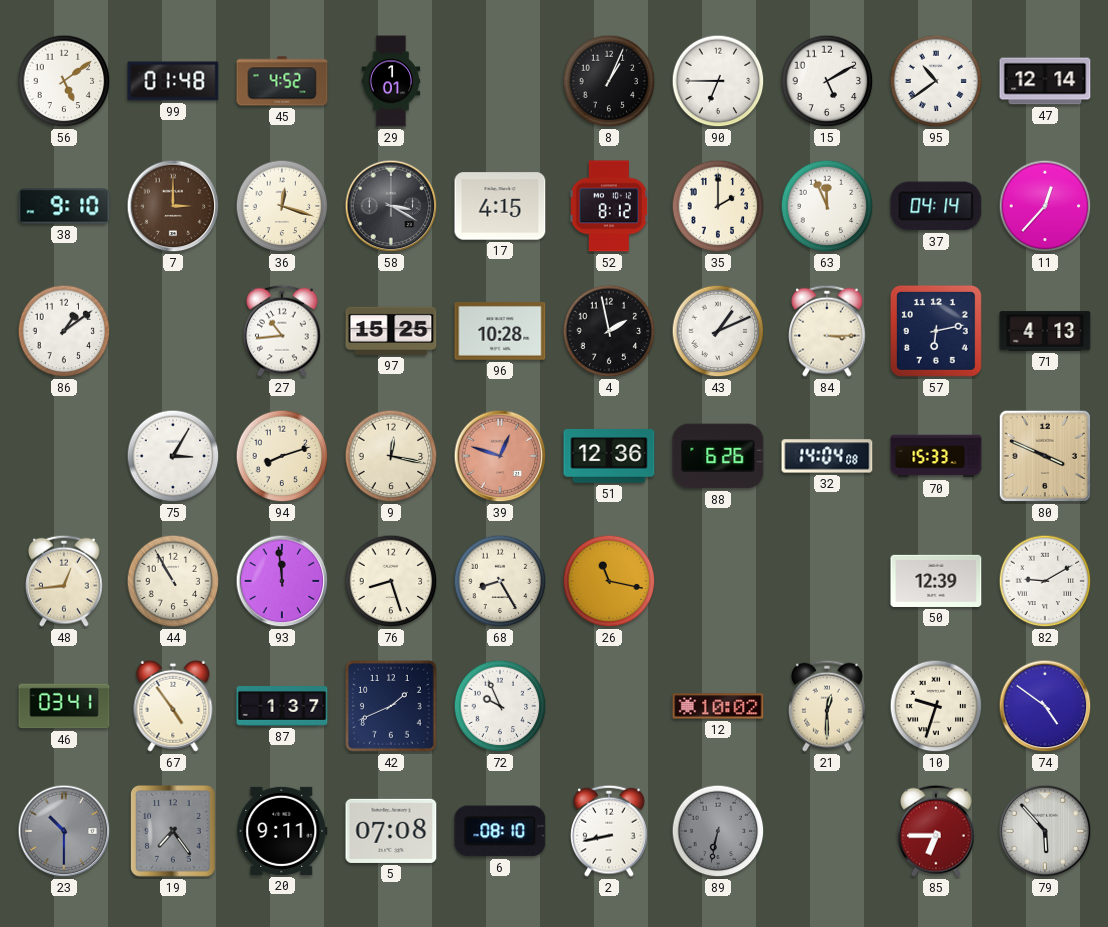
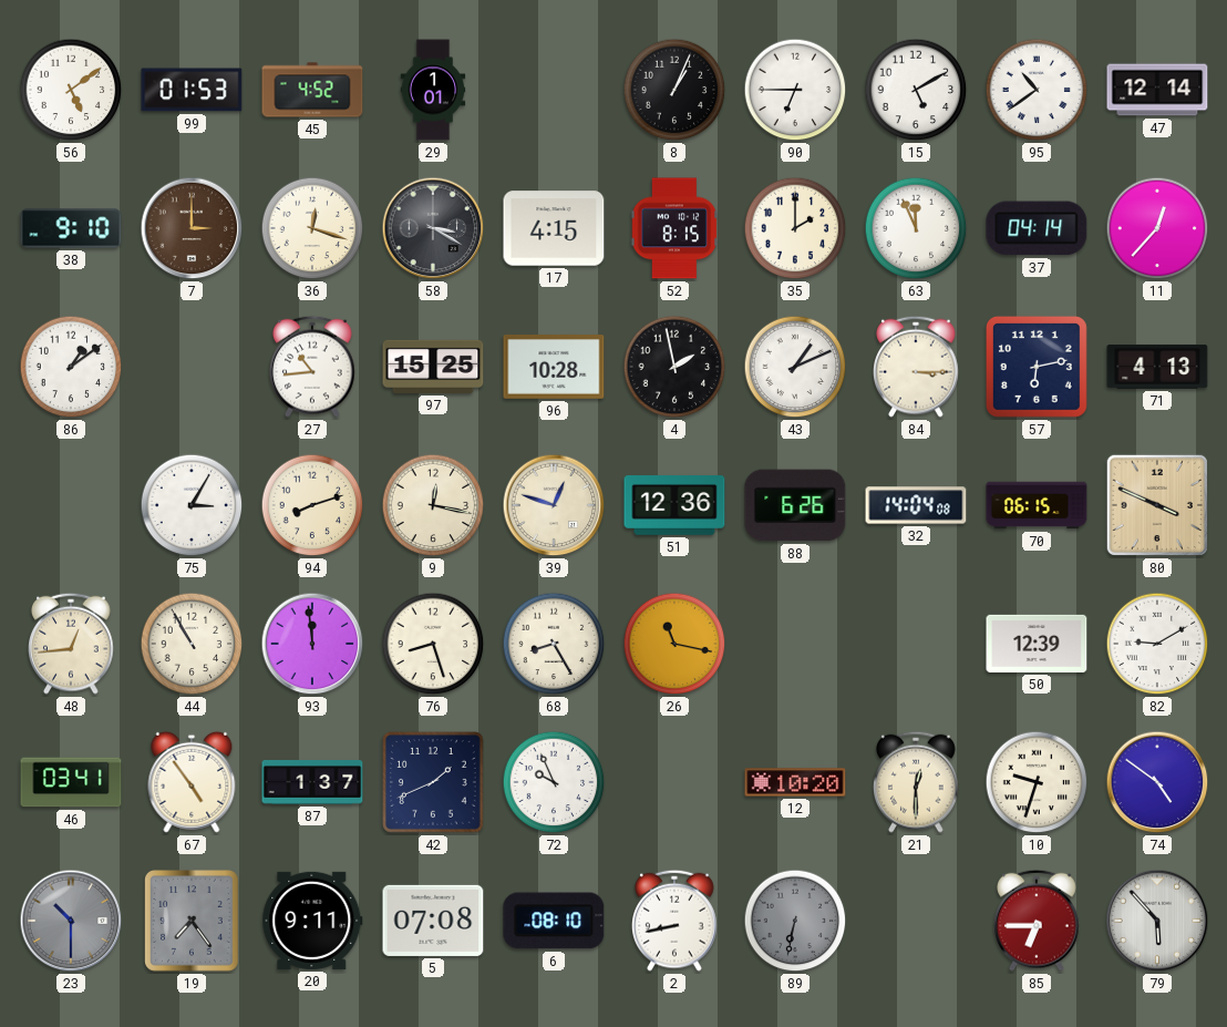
99: 01:48 -> 01:53 (192, 90)
52: 8:12 -> 8:15 (674, 228)
39 dial: salmon -> cream (554, 505)
70: 15:33 -> 06:15 (1037, 505)
12: 10:02 -> 10:20 (795, 782)
